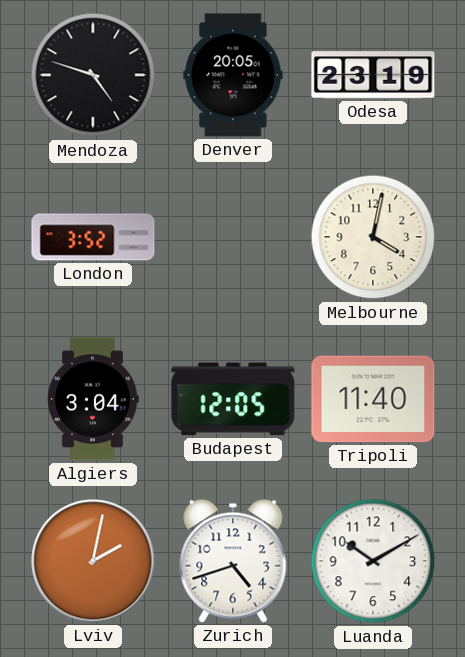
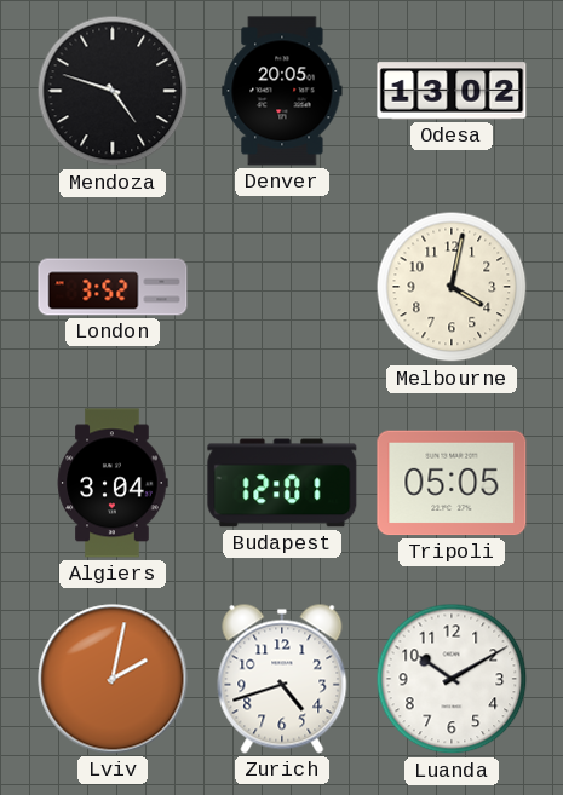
Odesa: 23:19 -> 13:02 (452, 91)
Budapest: 12:05 -> 12:01 (282, 483)
Tripoli: 11:40 -> 05:05 (452, 483)
